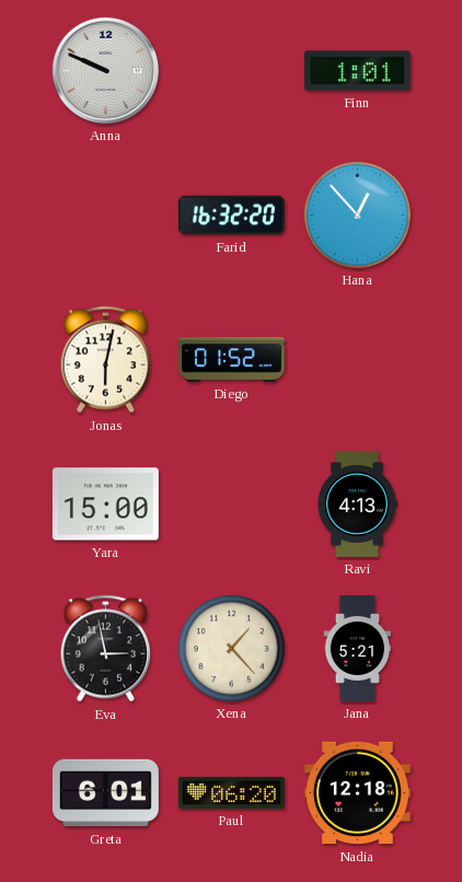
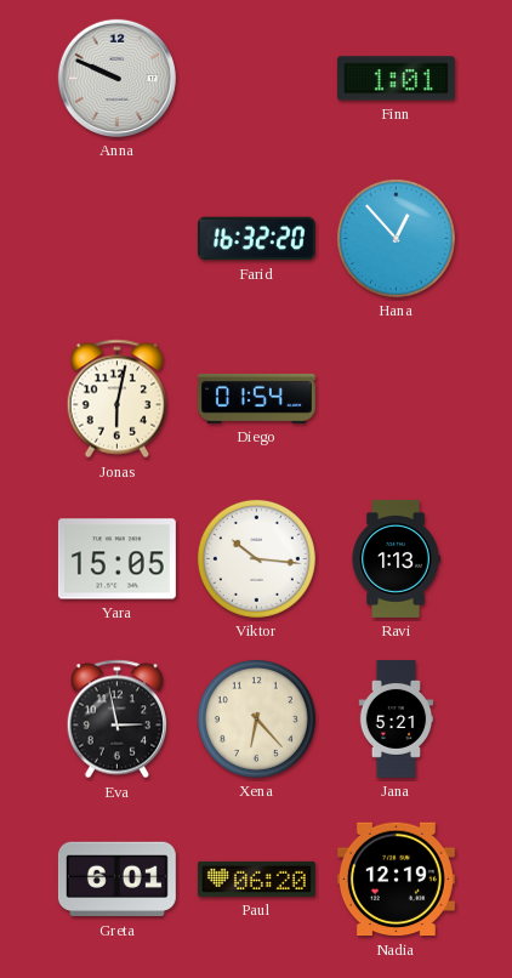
Diego: 01:52 -> 01:54 (256, 399)
Yara: 15:00 -> 15:05 (116, 559)
Viktor: none -> 10:16 (256, 558)
Ravi: 4:13 -> 1:13 (396, 558)
Xena: 1:23 -> 6:23 (256, 718)
Nadia: 12:18 -> 12:19 (396, 880)
